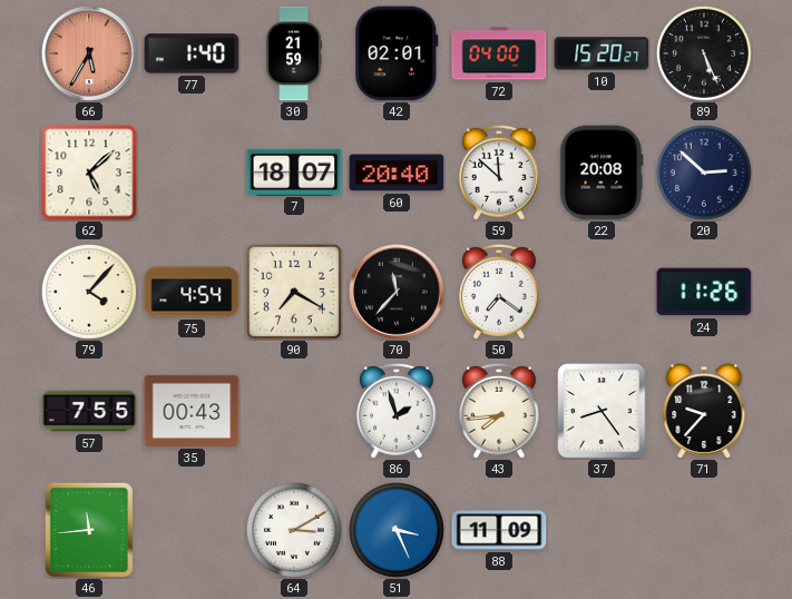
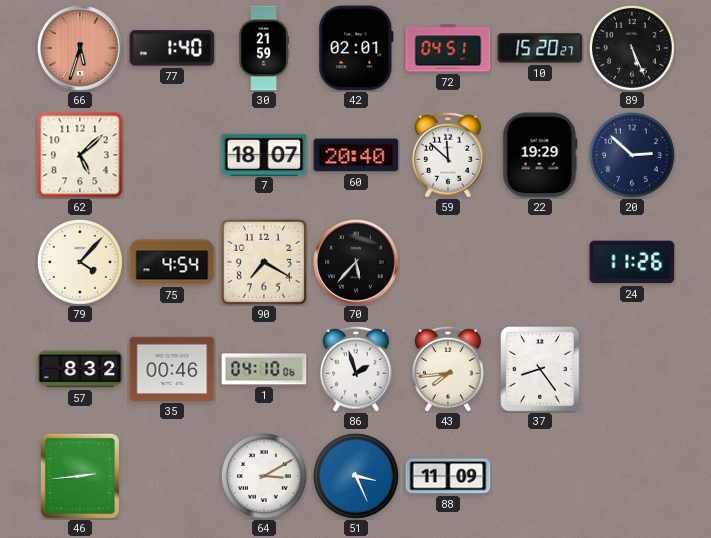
66: 5:35 -> 5:33 (80, 48)
72: 04:00 -> 04:51 (448, 48)
22: 20:08 -> 19:29 (540, 155)
70: 11:37 -> 5:37 (356, 262)
50: 7:21 -> none (499, 292)
57: 7:55 -> 8:32 (80, 369)
35: 00:43 -> 00:46 (172, 369)
1: none -> 04:10 (264, 369)
71: 9:37 -> none (704, 411)
46: 11:44 -> 2:44 (80, 476)
